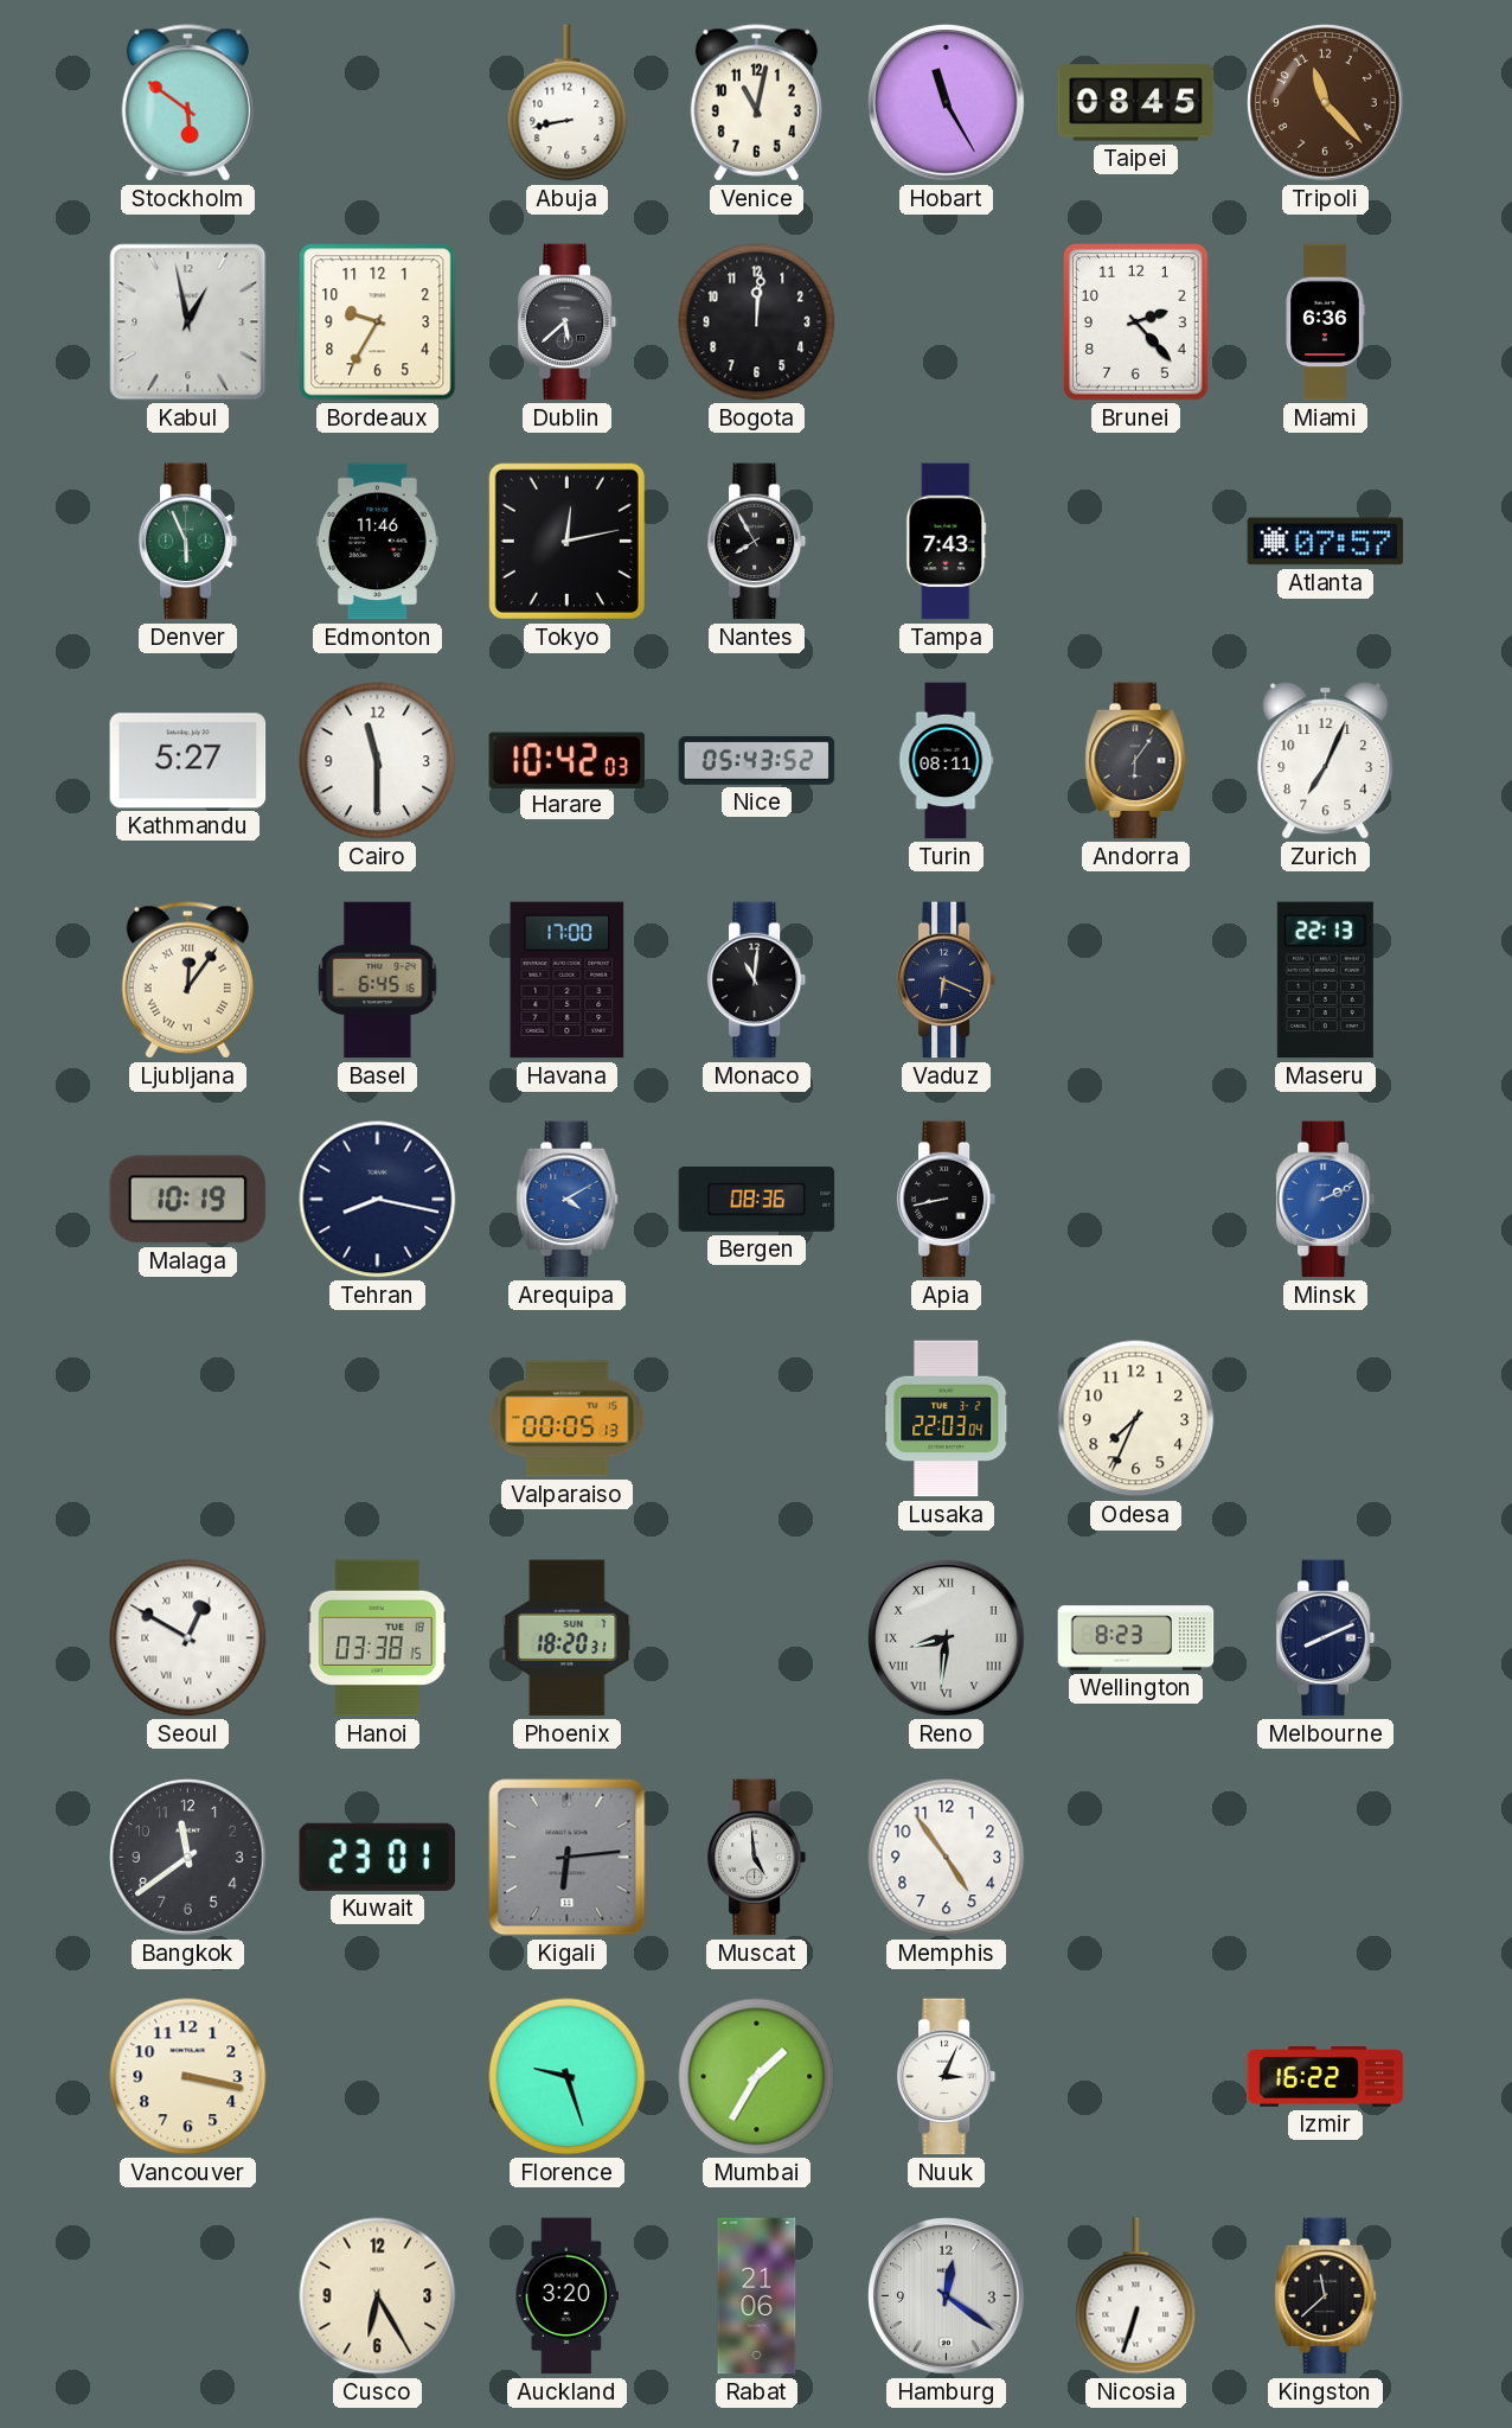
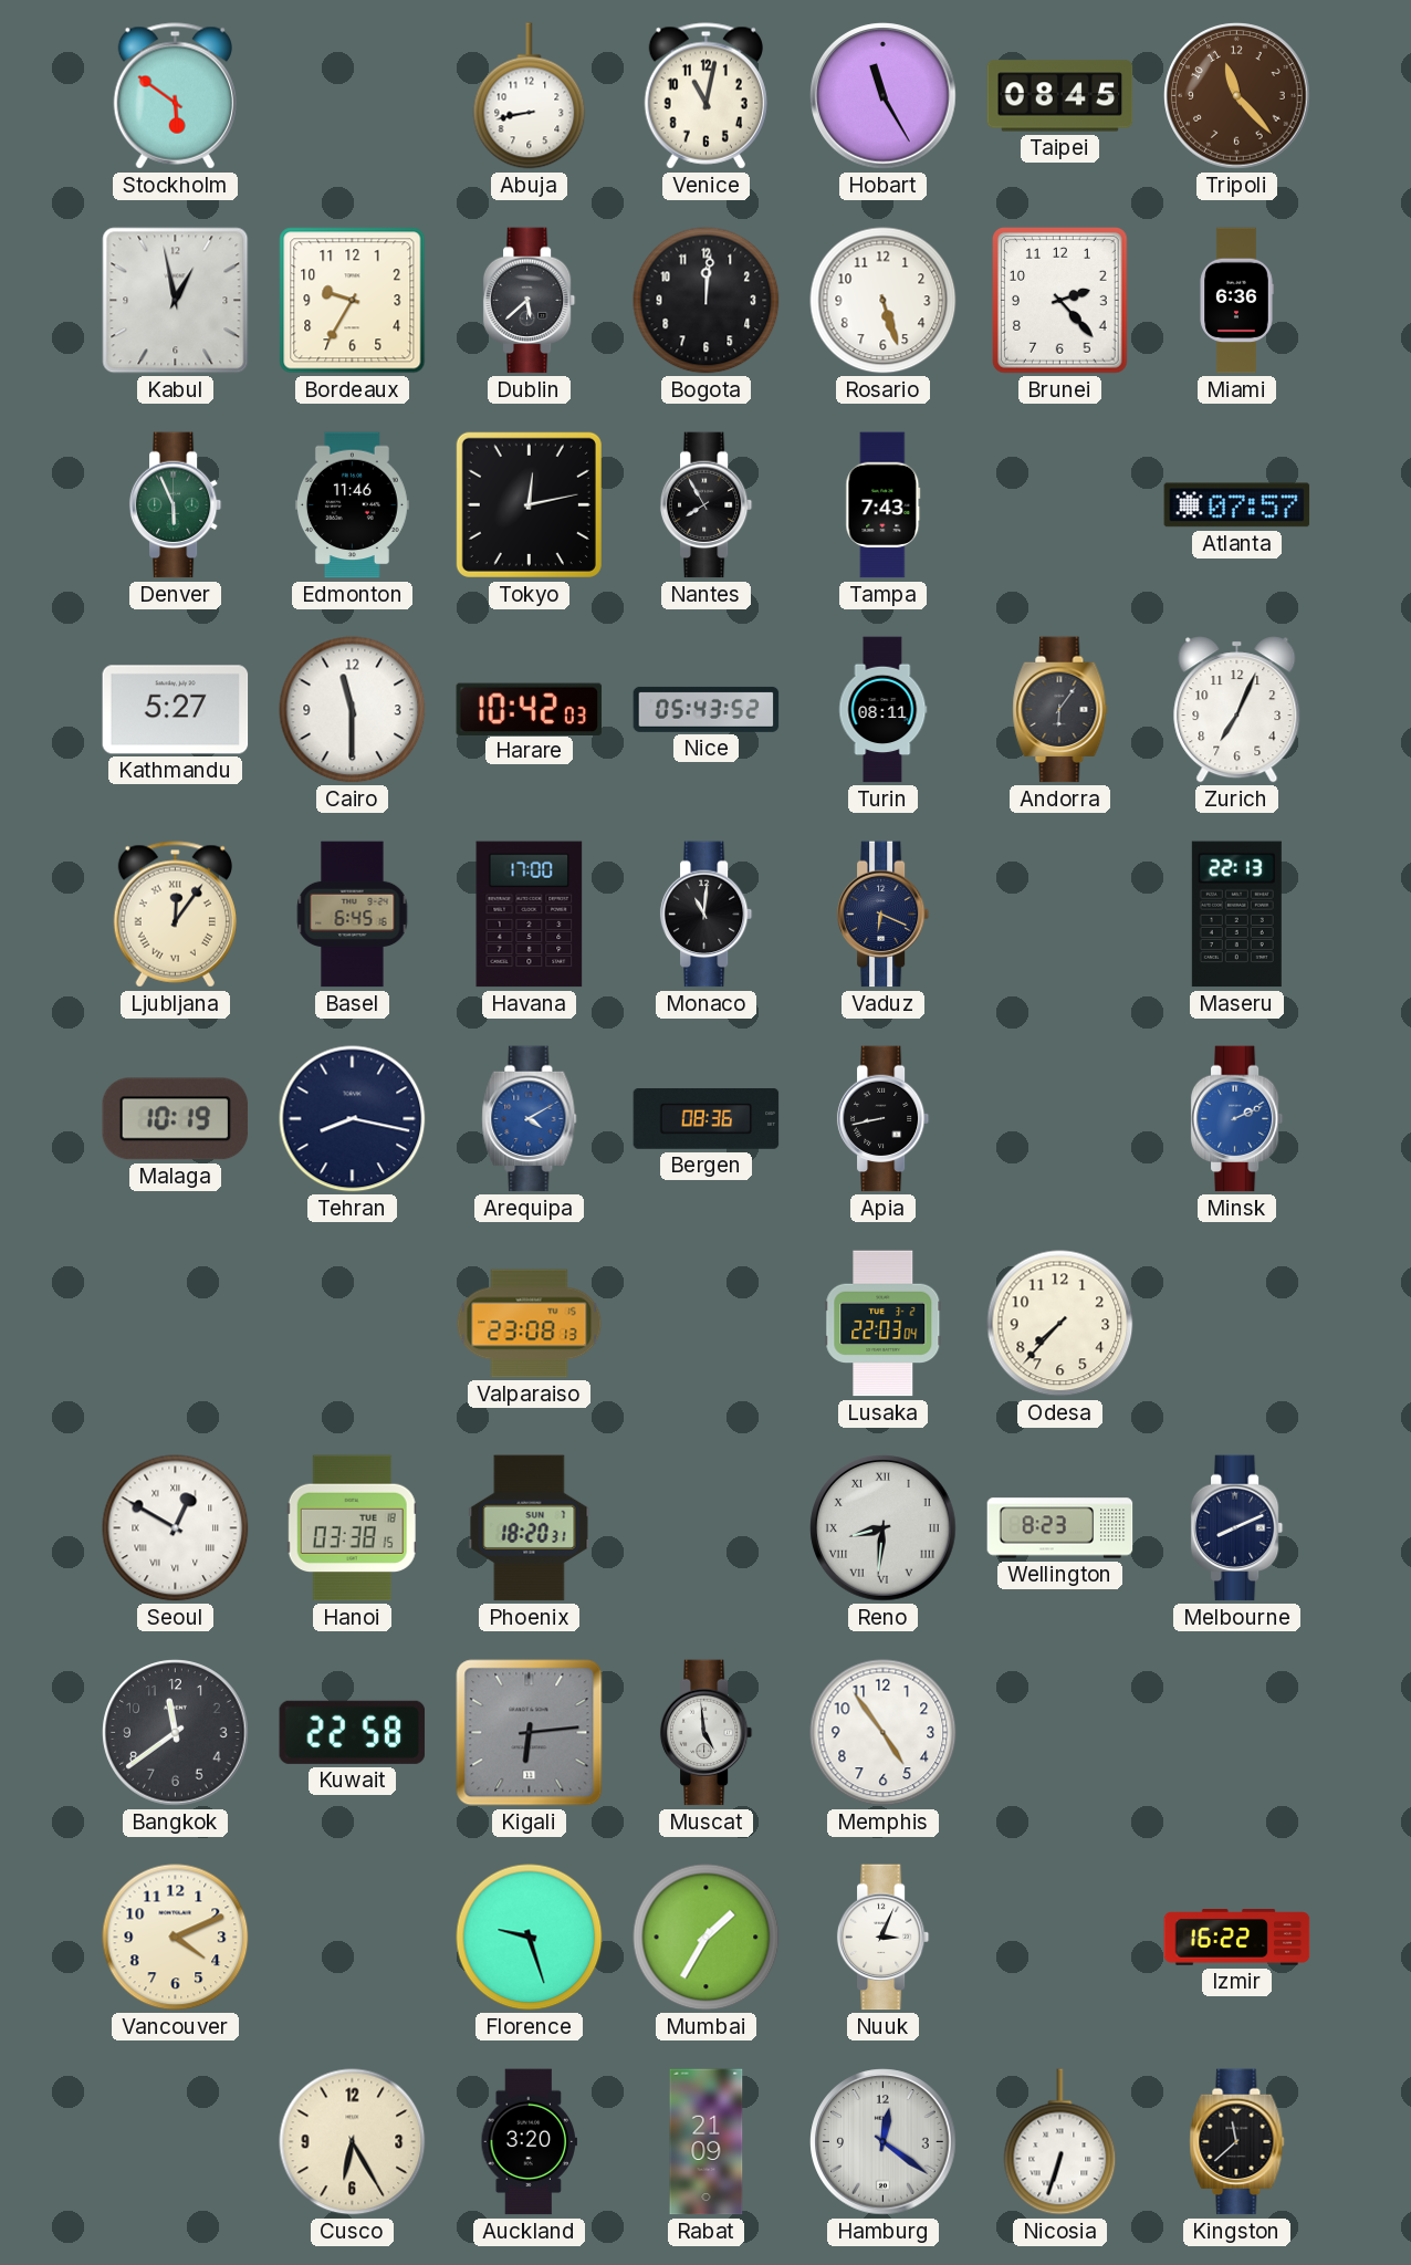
Rosario: none -> 5:27 (884, 301)
Valparaiso: 00:05 -> 23:08 (530, 1324)
Odesa: 7:34 -> 7:37 (1060, 1324)
Kuwait: 23:01 -> 22:58 (353, 1732)
Vancouver: 3:17 -> 4:11 (176, 1938)
Rabat: 21:06 -> 21:09 (707, 2142)
